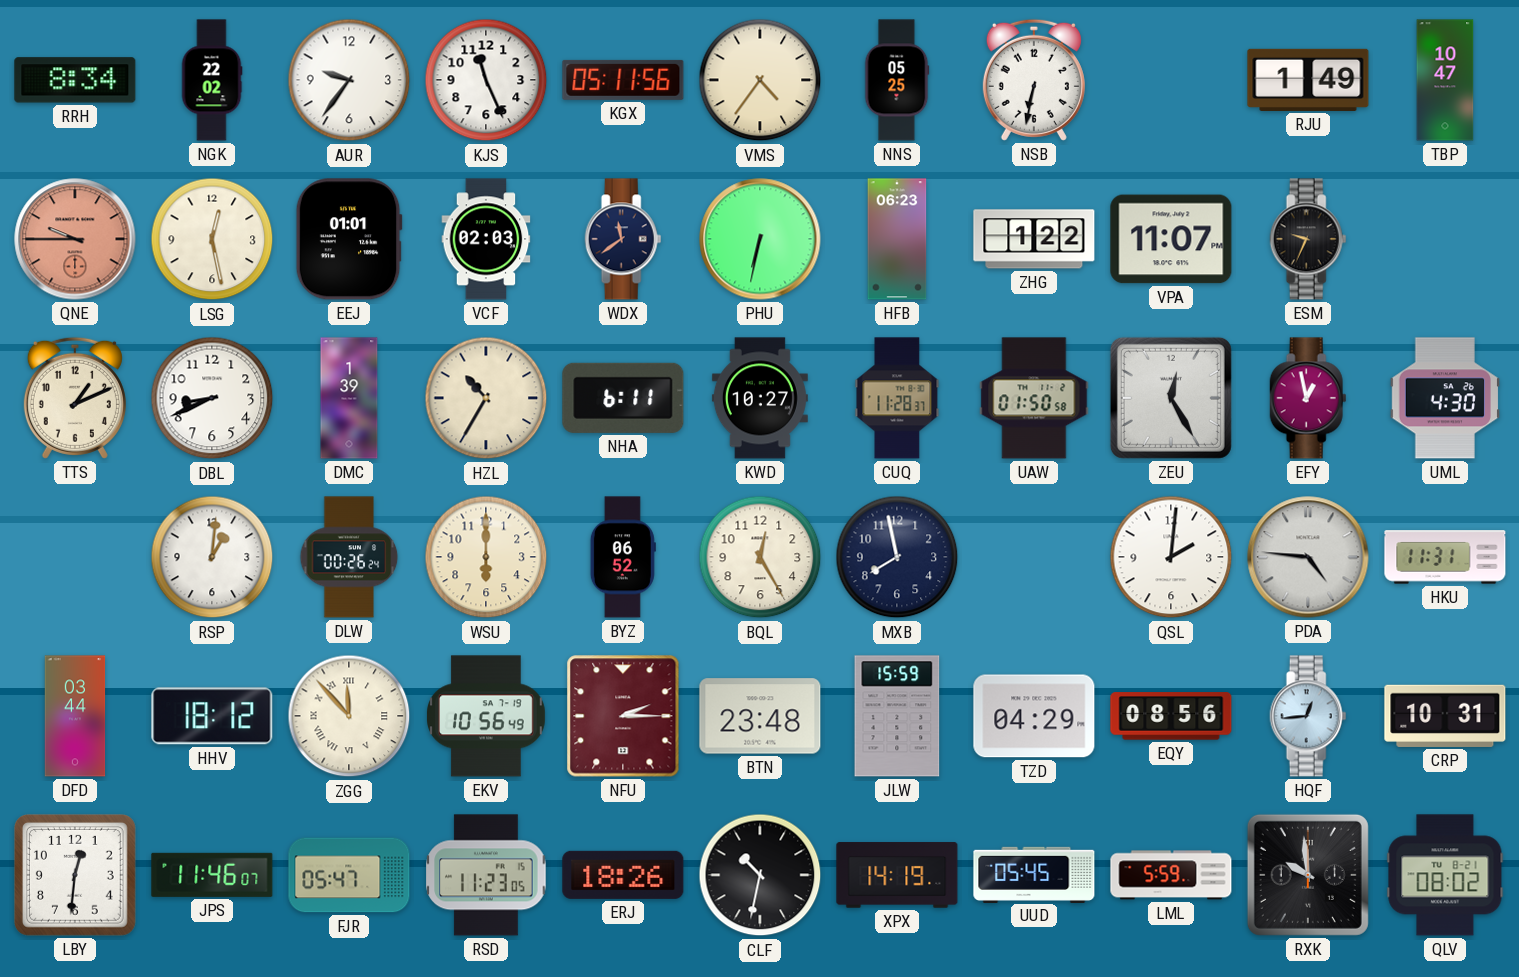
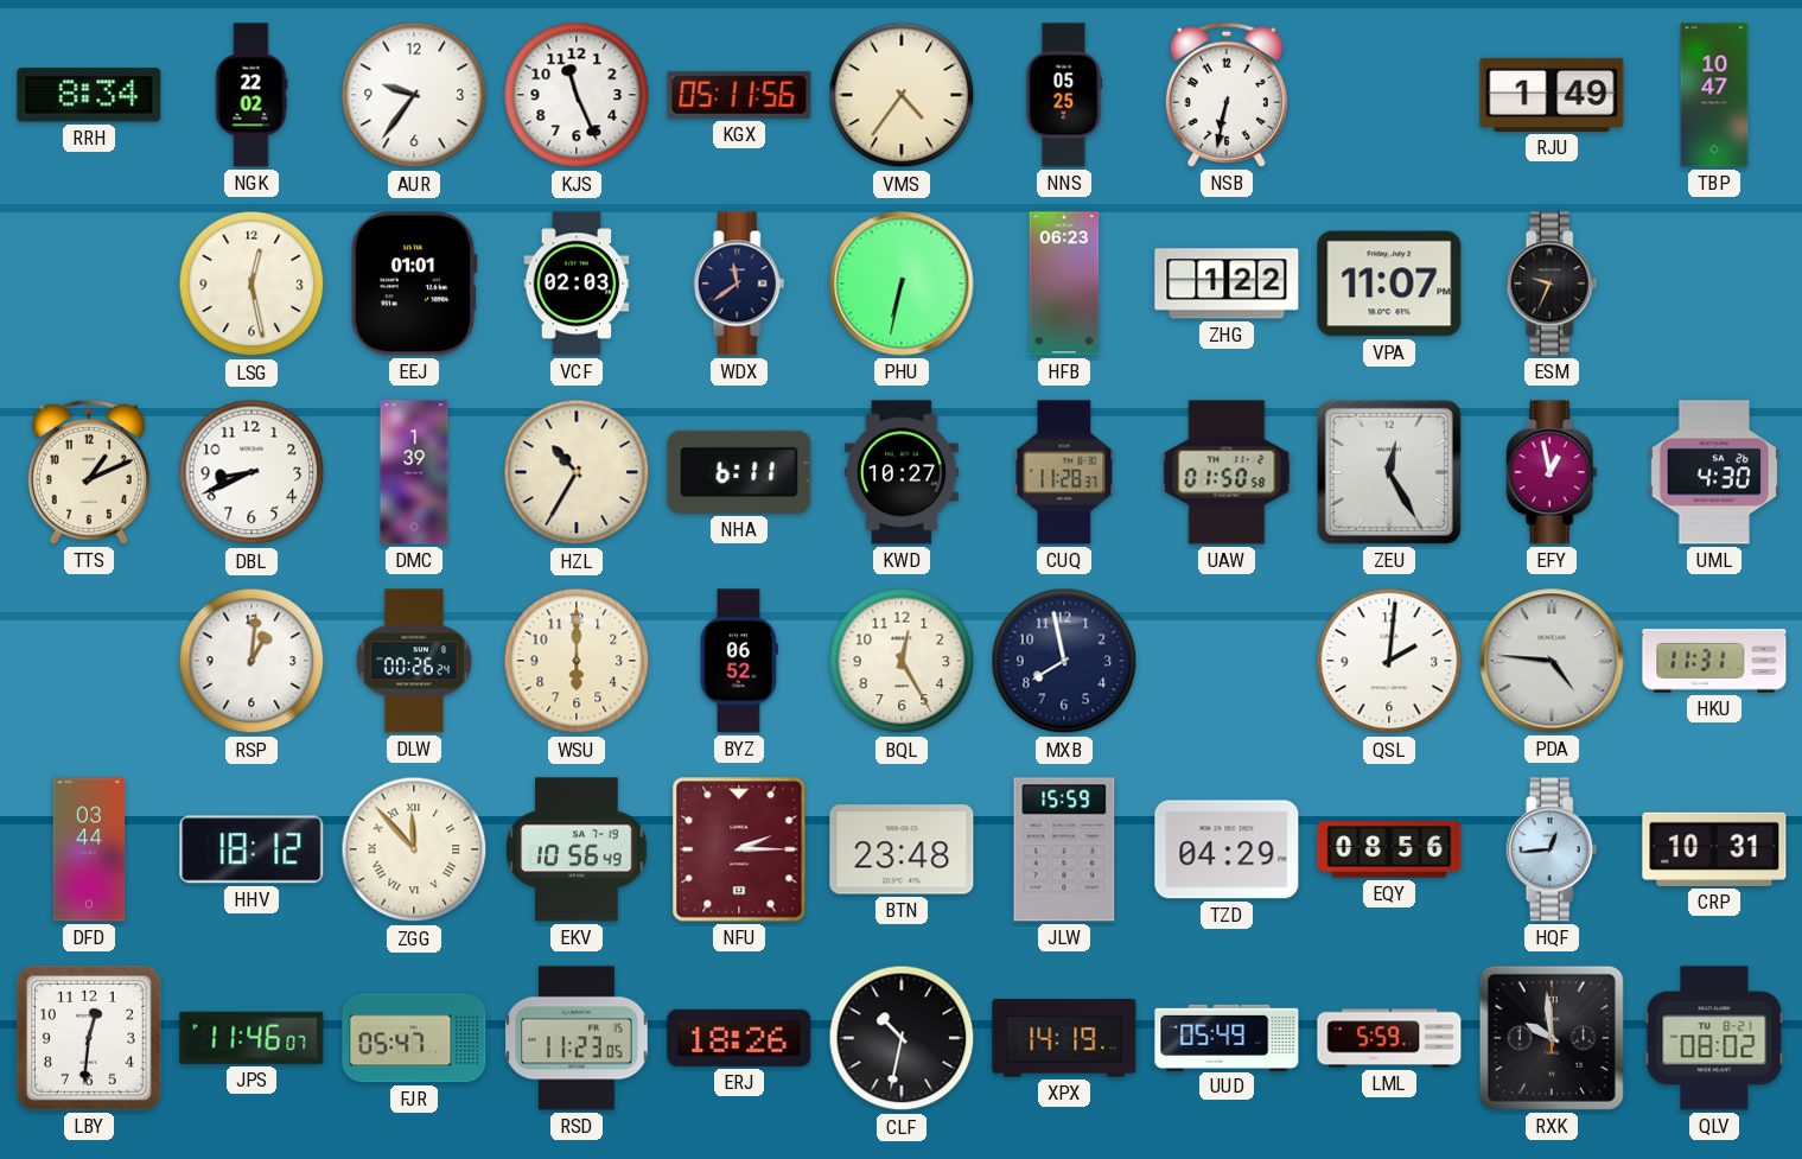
QNE: 9:45 -> none (75, 239)
UUD: 05:45 -> 05:49 (1227, 1037)
